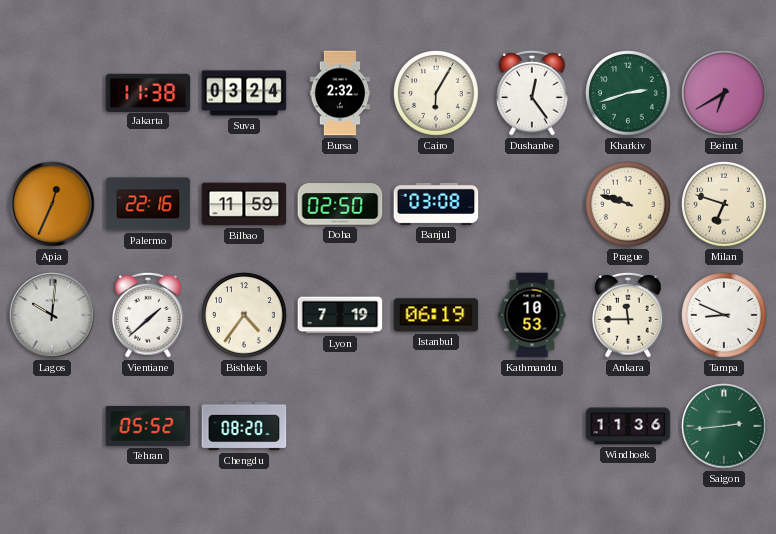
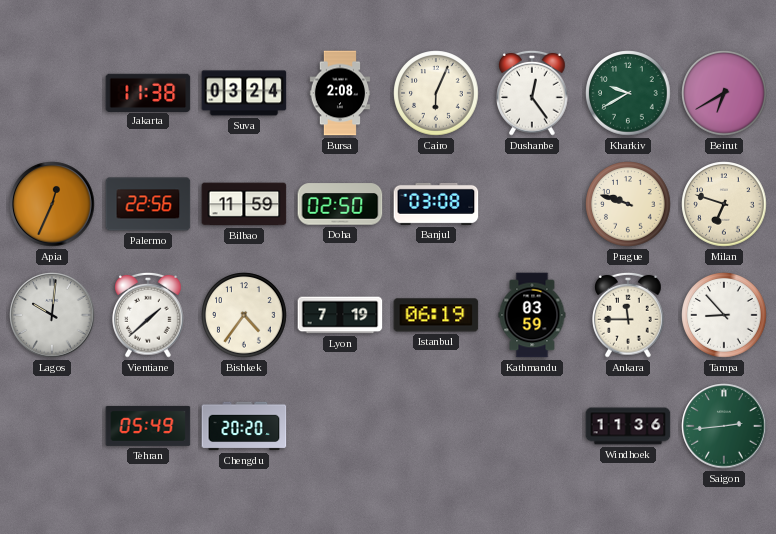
Bursa: 2:32 -> 2:08 (340, 93)
Cairo: 6:05 -> 6:04 (436, 93)
Kharkiv: 2:42 -> 9:40 (628, 93)
Palermo: 22:16 -> 22:56 (148, 204)
Kathmandu: 10:53 -> 03:59 (532, 315)
Tampa: 8:49 -> 8:53 (724, 315)
Tehran: 05:52 -> 05:49 (148, 426)
Chengdu: 08:20 -> 20:20 (244, 426)
